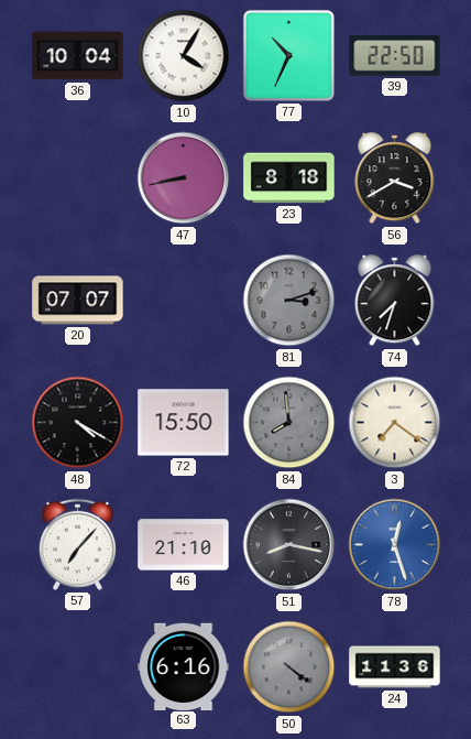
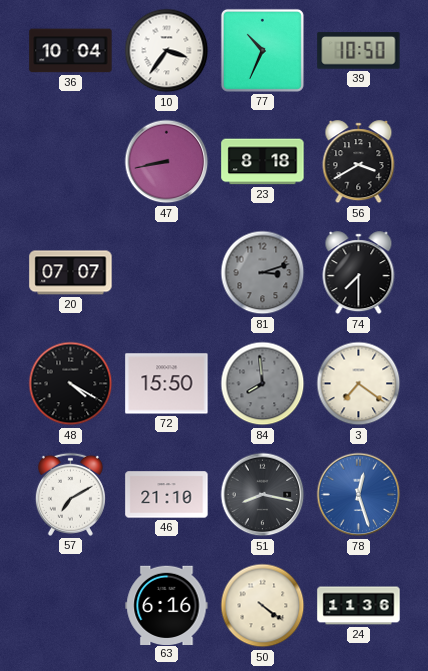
10: 4:05 -> 3:36 (167, 51)
39: 22:50 -> 10:50 (359, 51)
74: 7:33 -> 7:30 (359, 273)
57: 7:07 -> 7:10 (70, 494)
50 dial: grey -> cream (263, 606)
